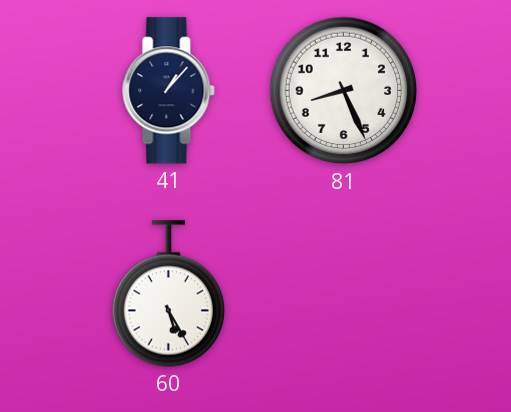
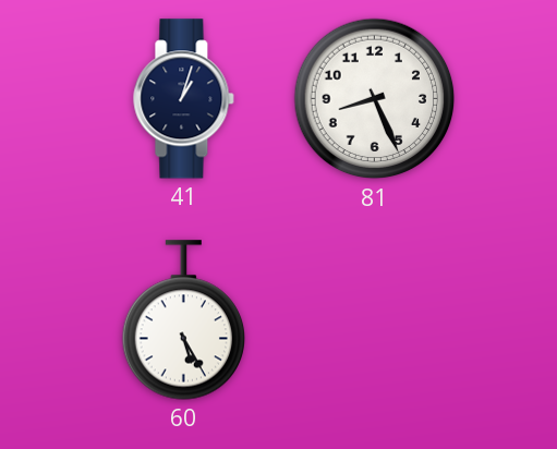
41: 1:07 -> 1:03 (184, 99)
